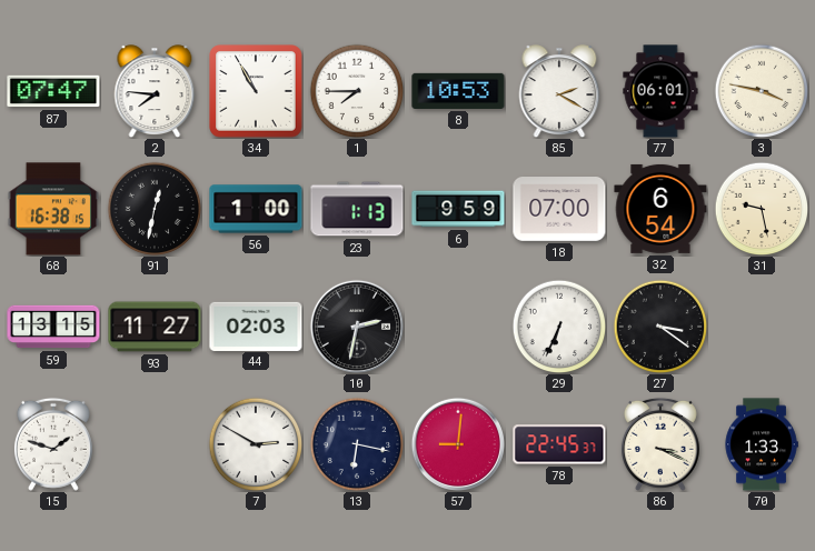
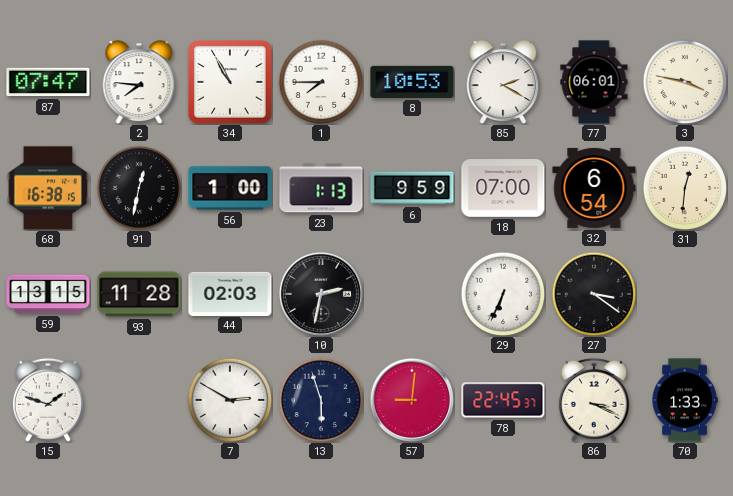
31: 9:28 -> 12:31 (685, 188)
93: 11:27 -> 11:28 (139, 294)
13: 6:17 -> 5:57 (321, 400)
